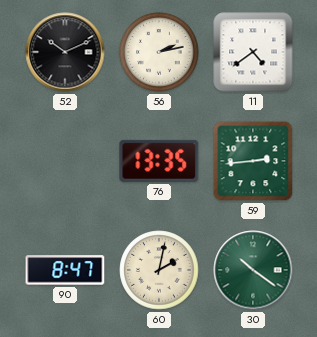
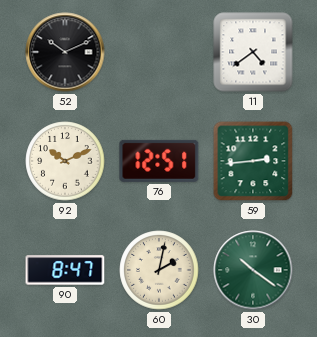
56: 2:13 -> none (159, 52)
92: none -> 10:11 (65, 161)
76: 13:35 -> 12:51 (159, 161)
